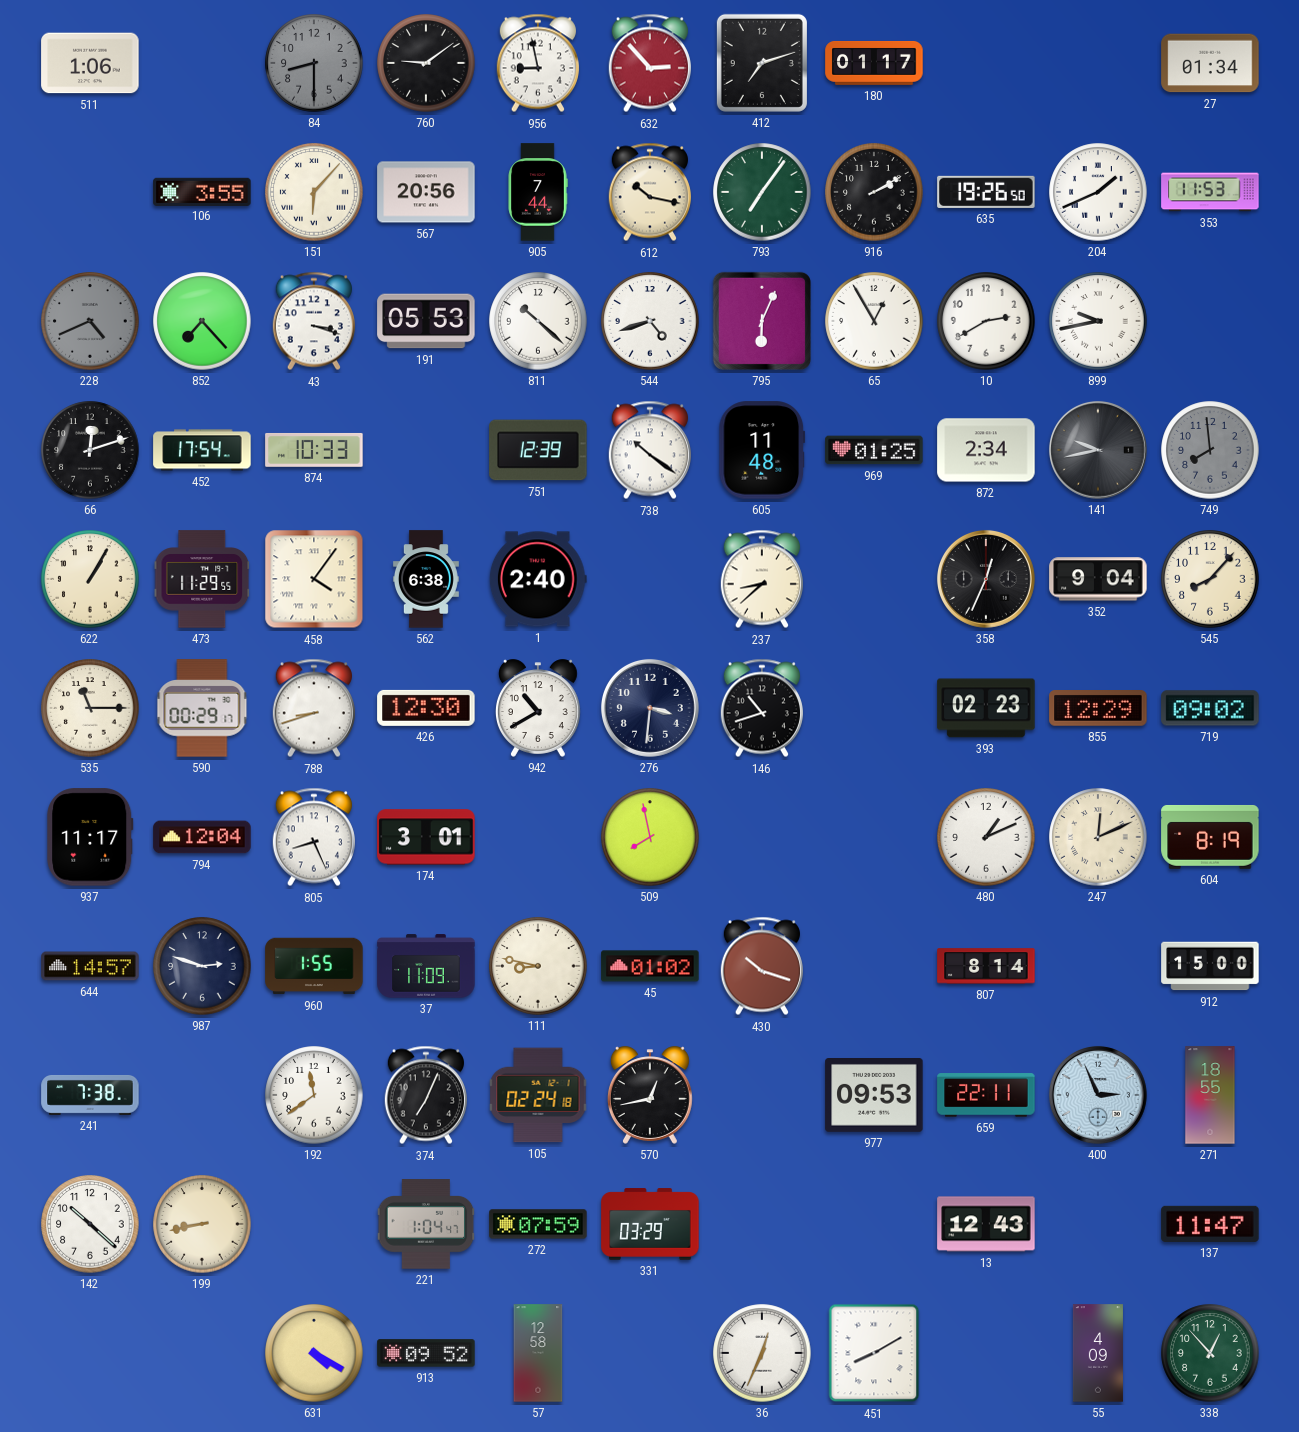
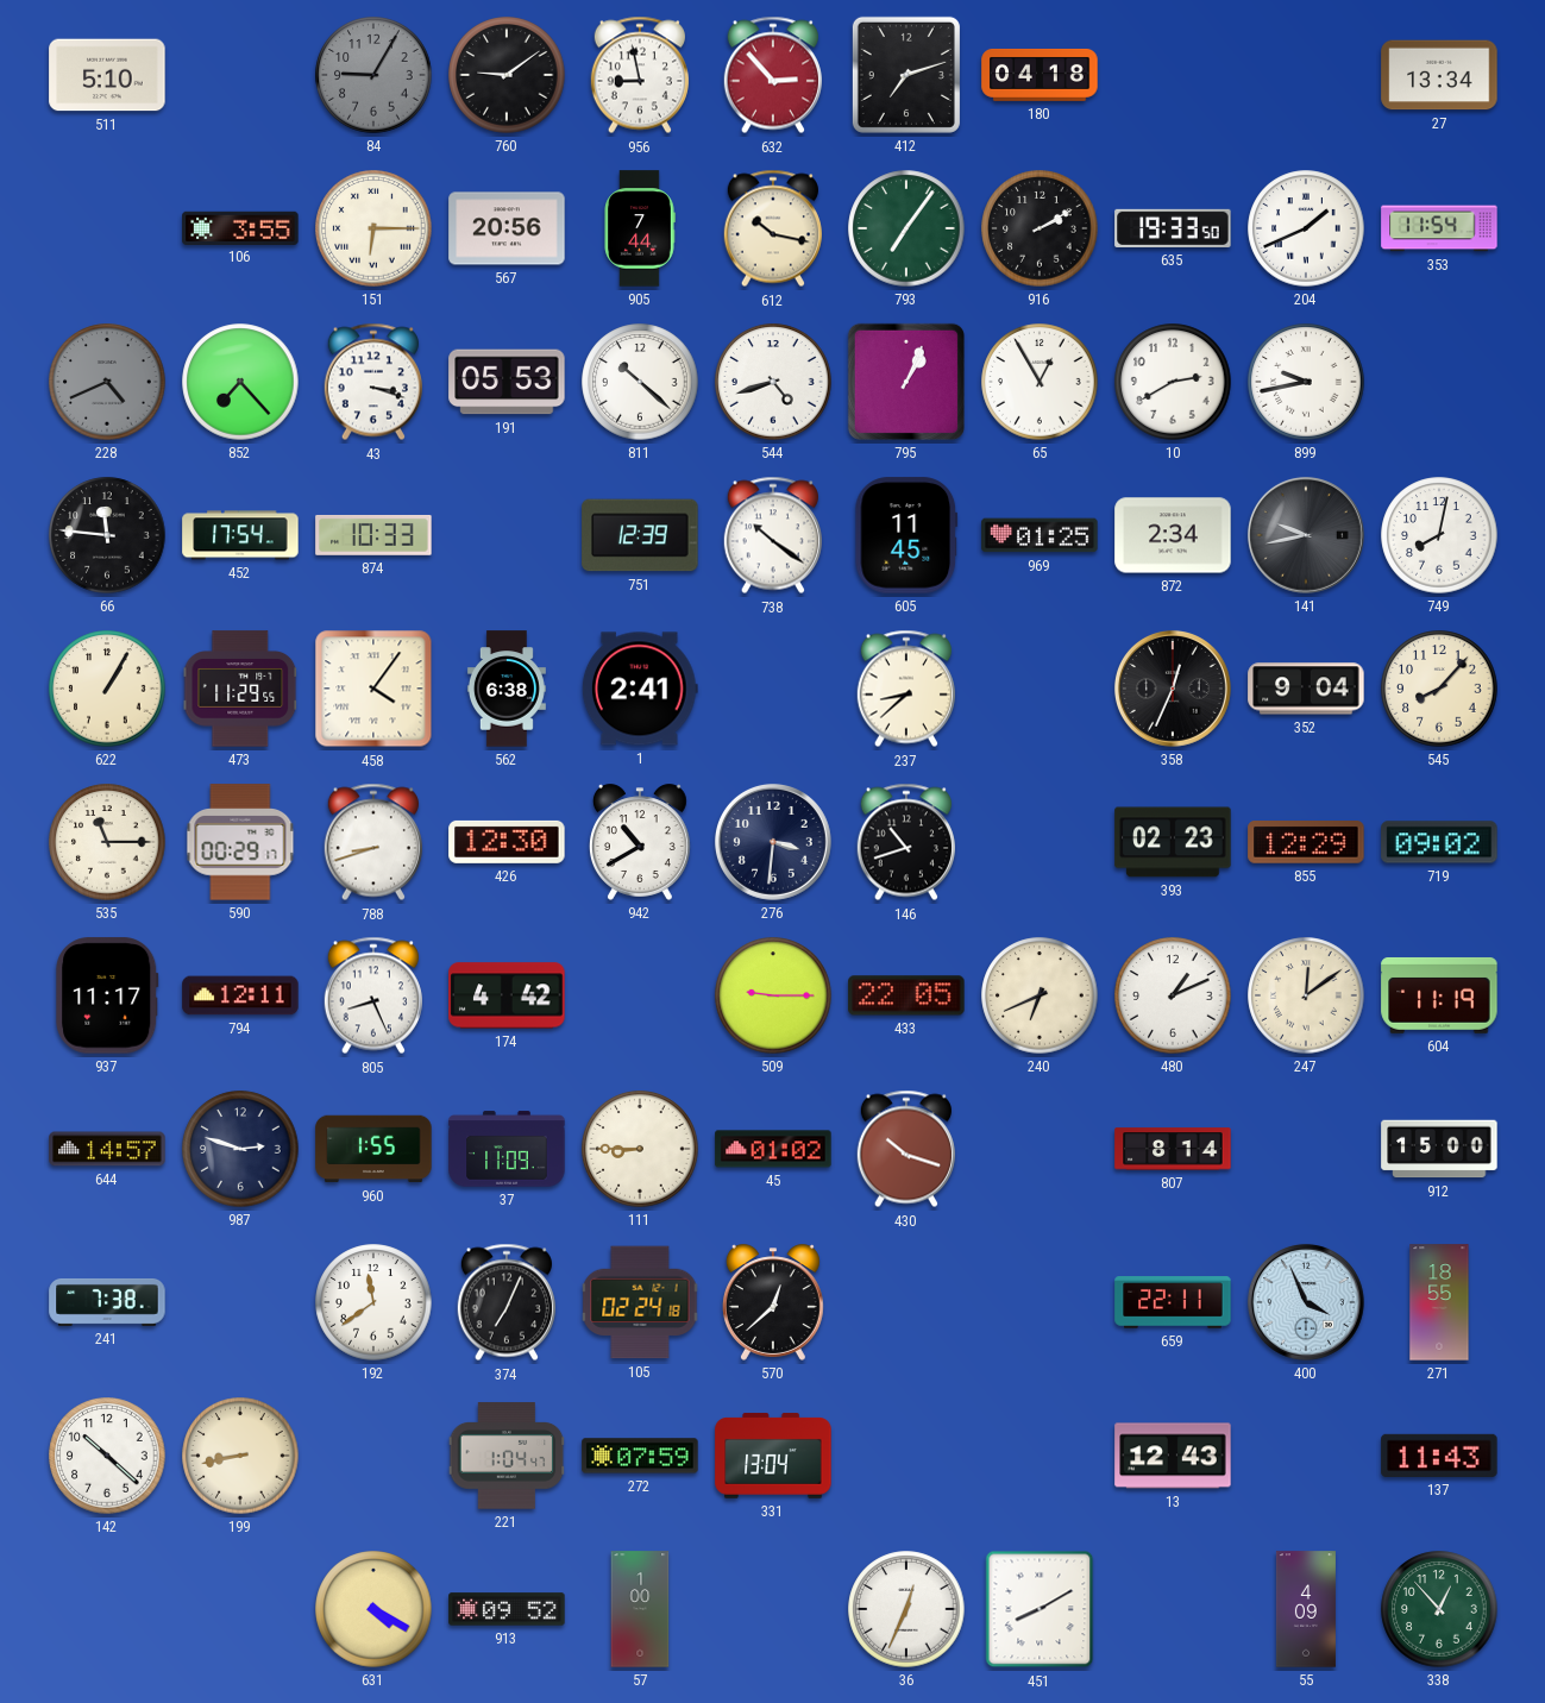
511: 1:06 -> 5:10 (107, 75)
84: 8:30 -> 9:05 (373, 75)
180: 01:17 -> 04:18 (1040, 75)
27: 01:34 -> 13:34 (1439, 75)
151: 6:07 -> 6:15 (373, 228)
635: 19:26 -> 19:33 (1173, 228)
353: 11:53 -> 11:54 (1439, 228)
795: 6:04 -> 1:04 (906, 382)
66: 12:12 -> 11:46 (107, 535)
605: 11:48 -> 11:45 (906, 535)
749: 7:59 -> 8:02 (1439, 535)
749 dial: grey -> white (1439, 535)
1: 2:40 -> 2:41 (640, 689)
794: 12:04 -> 12:11 (240, 995)
174: 3:01 -> 4:42 (507, 995)
509: 7:58 -> 9:15 (773, 995)
433: none -> 22:05 (906, 995)
240: none -> 6:41 (1040, 995)
247: 12:11 -> 12:09 (1306, 995)
604: 8:19 -> 11:19 (1439, 995)
111: 8:47 -> 8:45 (640, 1149)
570: 12:43 -> 12:38 (773, 1302)
977: 09:53 -> none (874, 1096)
400: 2:56 -> 3:56 (1306, 1302)
331: 03:29 -> 13:04 (773, 1456)
137: 11:47 -> 11:43 (1439, 1456)
57: 12:58 -> 1:00 (640, 1609)
